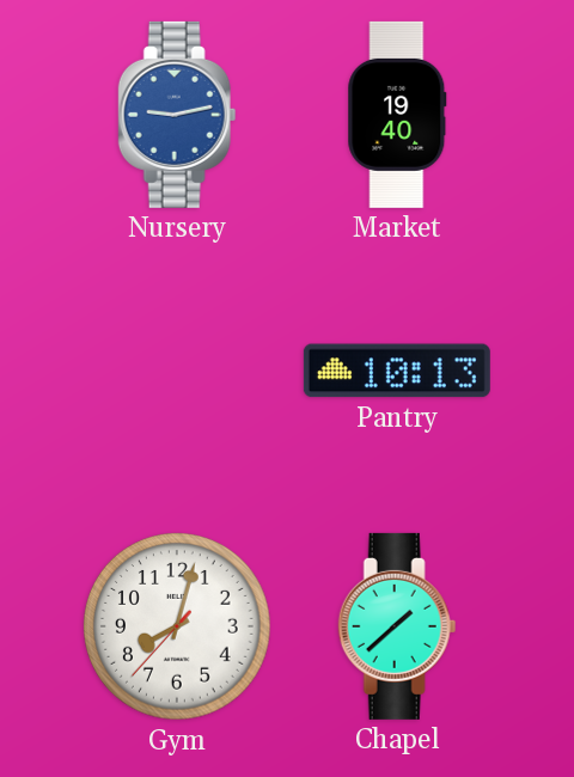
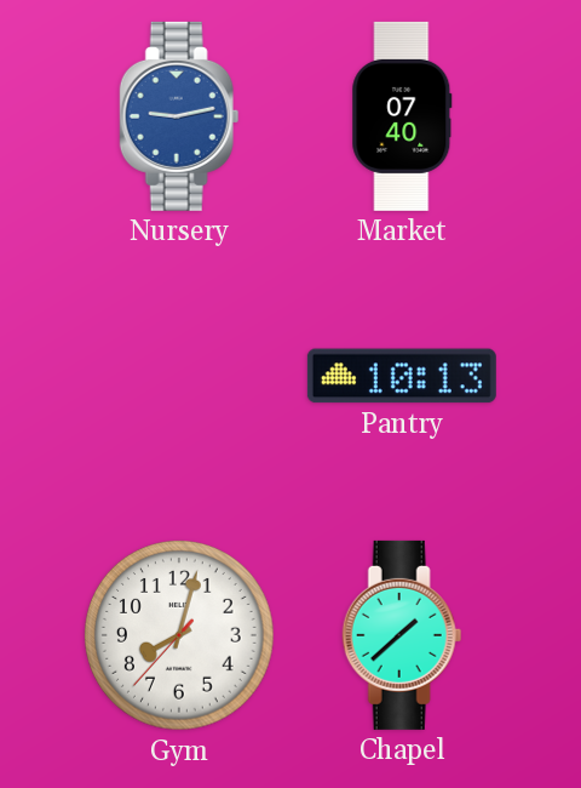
Market: 19:40 -> 07:40 (402, 116)
